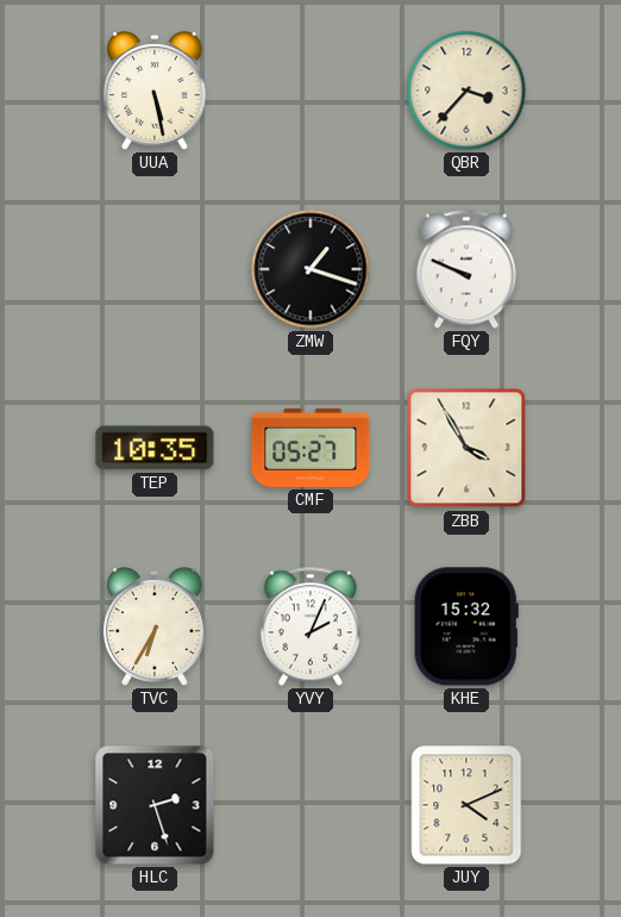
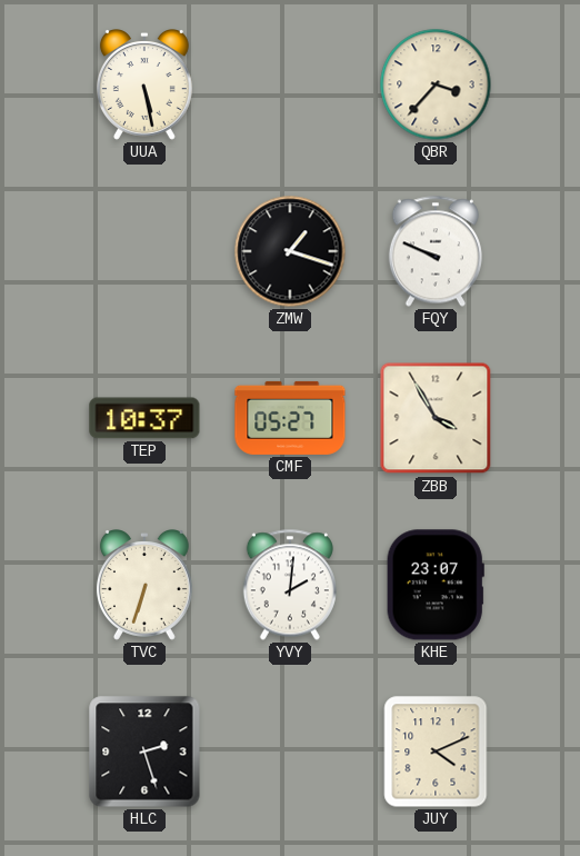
TEP: 10:35 -> 10:37 (144, 418)
TVC: 6:35 -> 6:33 (144, 586)
YVY: 2:04 -> 2:01 (290, 585)
KHE: 15:32 -> 23:07 (436, 585)
